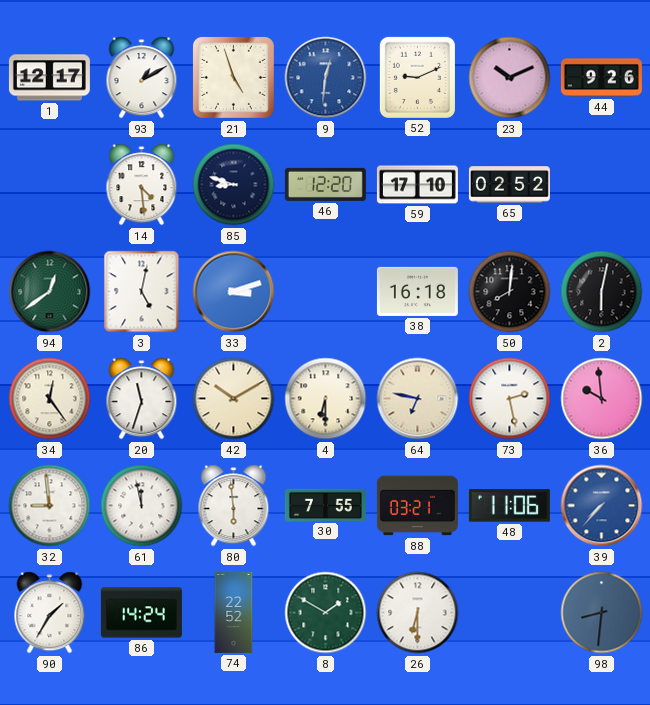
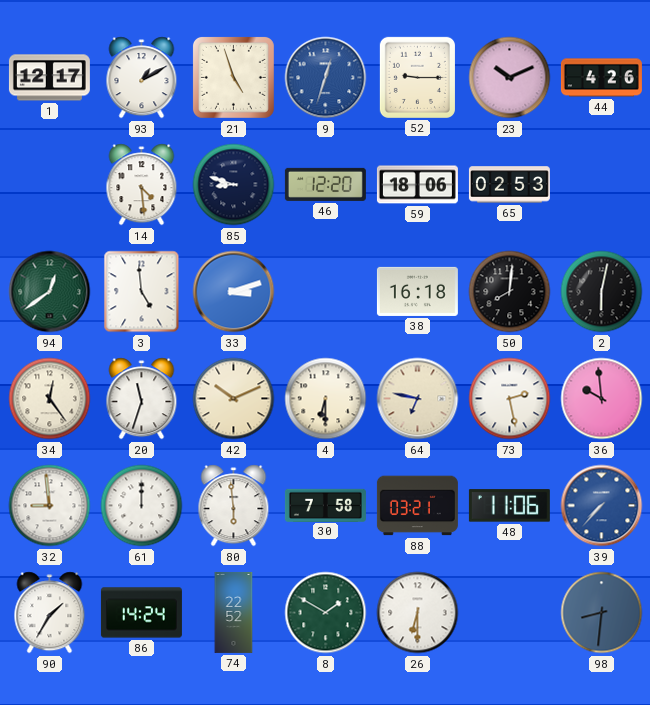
9: 12:31 -> 12:33 (326, 78)
52: 9:11 -> 9:15 (417, 77)
44: 9:26 -> 4:26 (601, 78)
59: 17:10 -> 18:06 (417, 185)
65: 02:52 -> 02:53 (509, 185)
3: 5:02 -> 4:59 (142, 292)
42: 10:10 -> 10:11 (234, 399)
61: 11:58 -> 12:00 (142, 506)
30: 7:55 -> 7:58 (325, 505)
